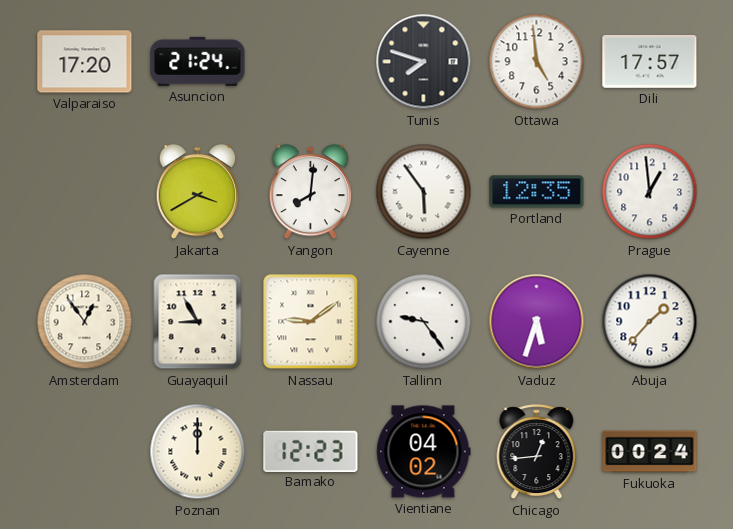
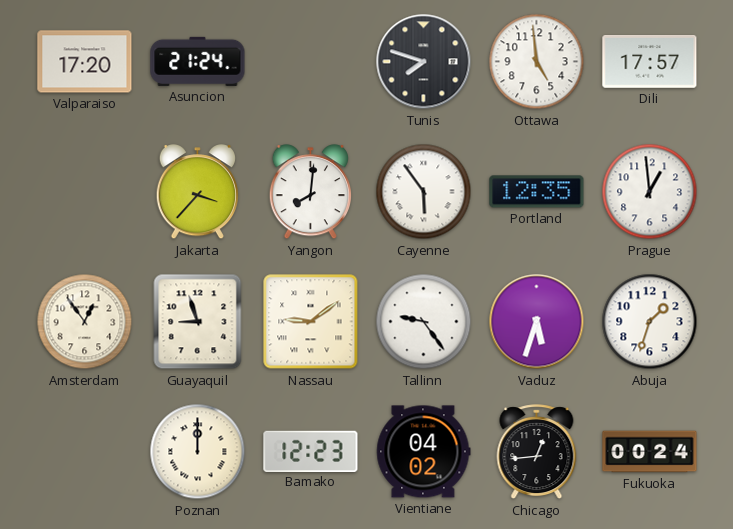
Jakarta: 3:40 -> 3:37 (197, 192)
Guayaquil: 8:55 -> 8:57 (198, 322)
Abuja: 1:37 -> 1:33 (650, 322)
